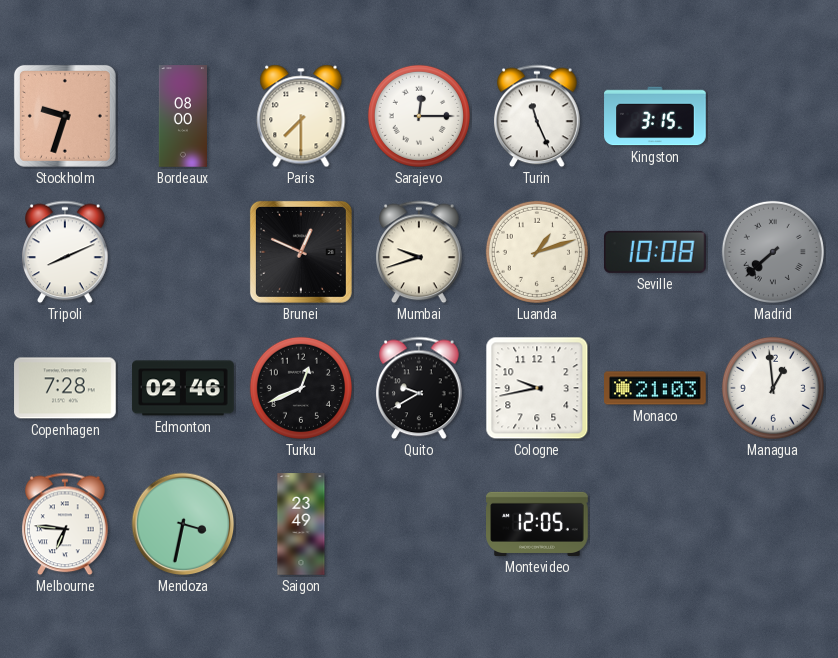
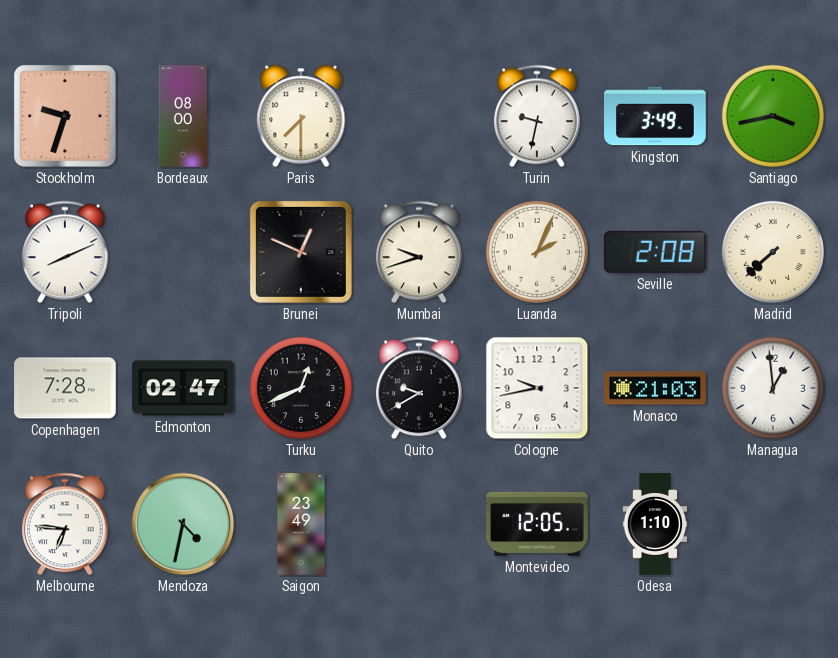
Sarajevo: 12:15 -> none (419, 116)
Turin: 11:26 -> 9:32 (538, 116)
Kingston: 3:15 -> 3:49 (655, 116)
Santiago: none -> 3:43 (773, 116)
Luanda: 1:12 -> 2:04 (537, 252)
Seville: 10:08 -> 2:08 (655, 252)
Madrid dial: grey -> cream (773, 252)
Edmonton: 02:46 -> 02:47 (183, 388)
Mendoza: 3:32 -> 4:32 (183, 524)
Odesa: none -> 1:10 (655, 524)
